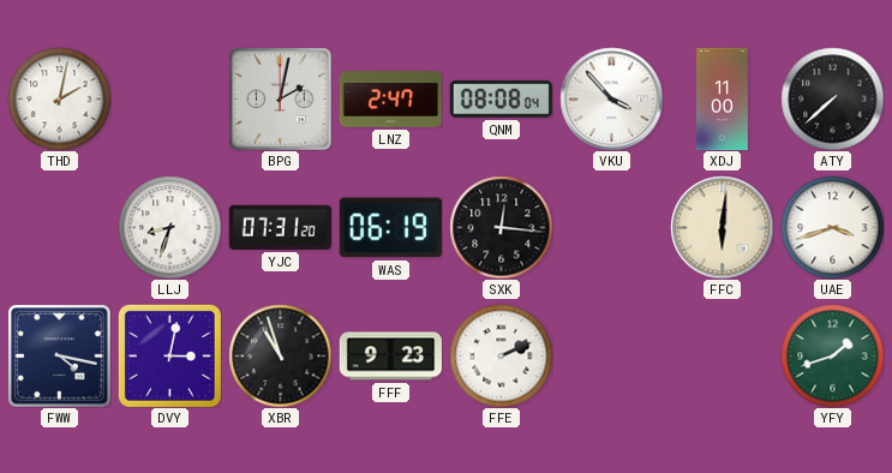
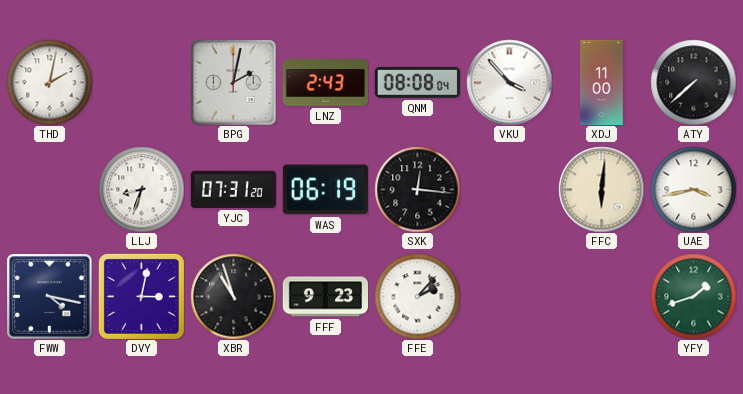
LNZ: 2:47 -> 2:43 (325, 83)
UAE: 3:42 -> 3:43 (693, 189)
FFE: 2:11 -> 2:07 (417, 296)
